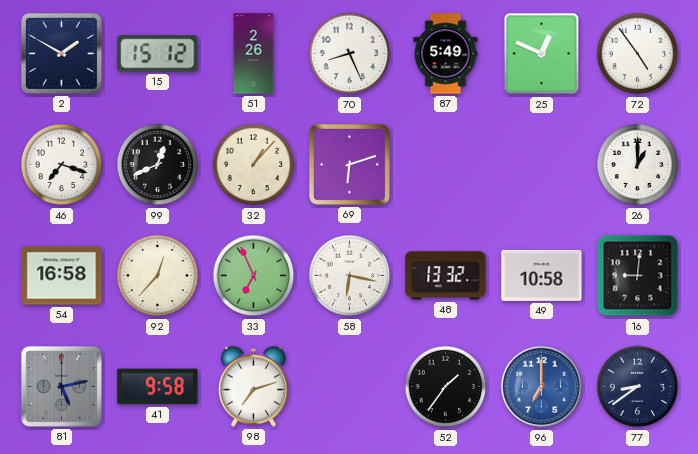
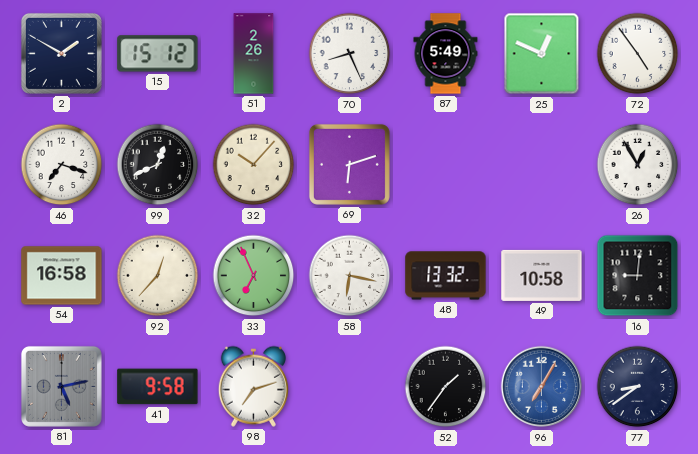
32: 1:07 -> 10:07 (254, 165)
26: 1:00 -> 12:55 (638, 165)
96: 7:00 -> 7:05 (542, 387)
